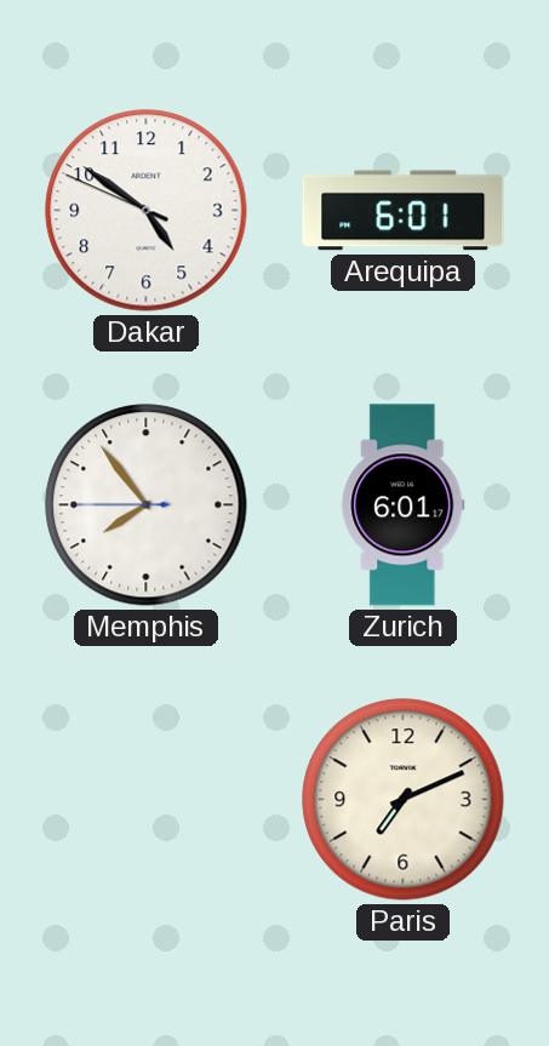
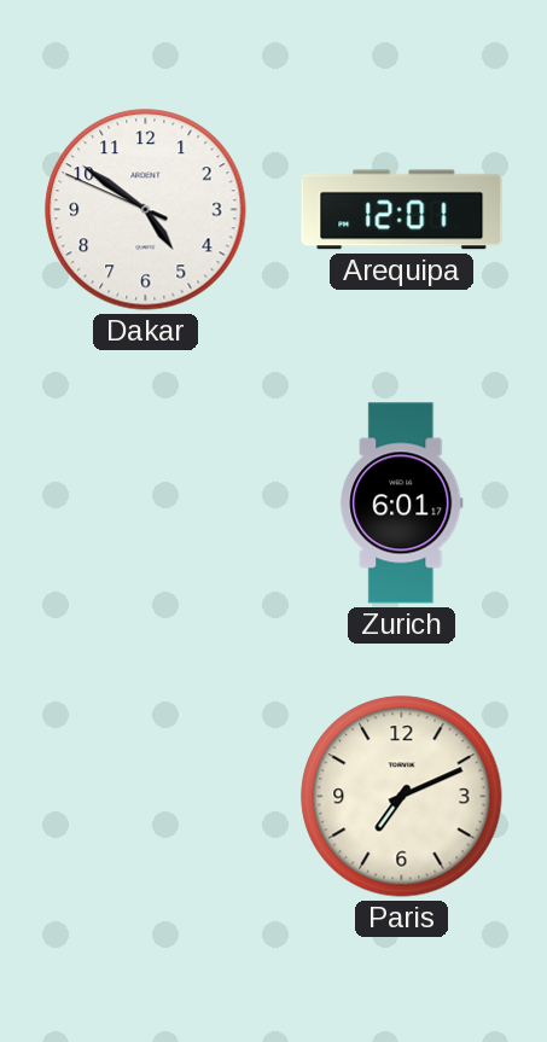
Arequipa: 6:01 -> 12:01 (402, 210)
Memphis: 7:53 -> none (147, 505)
